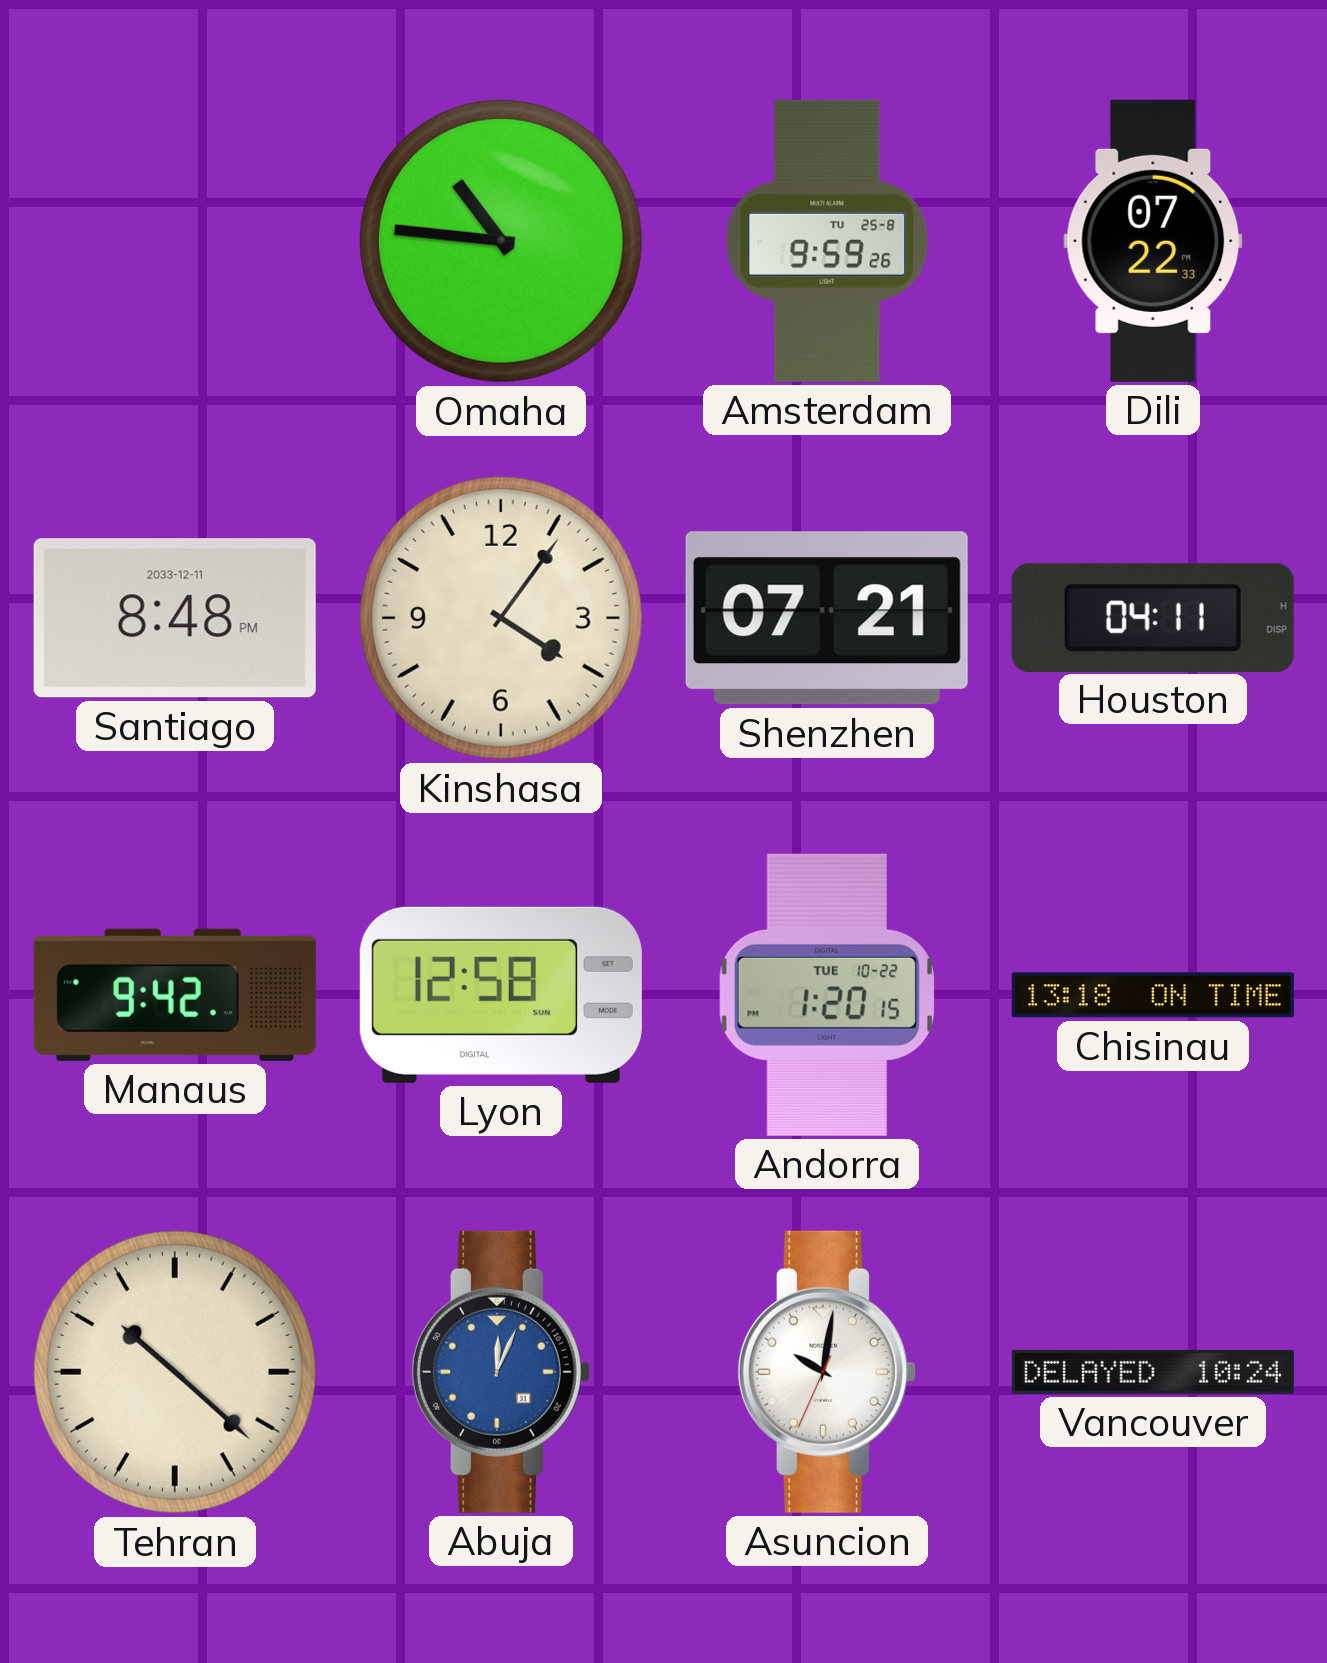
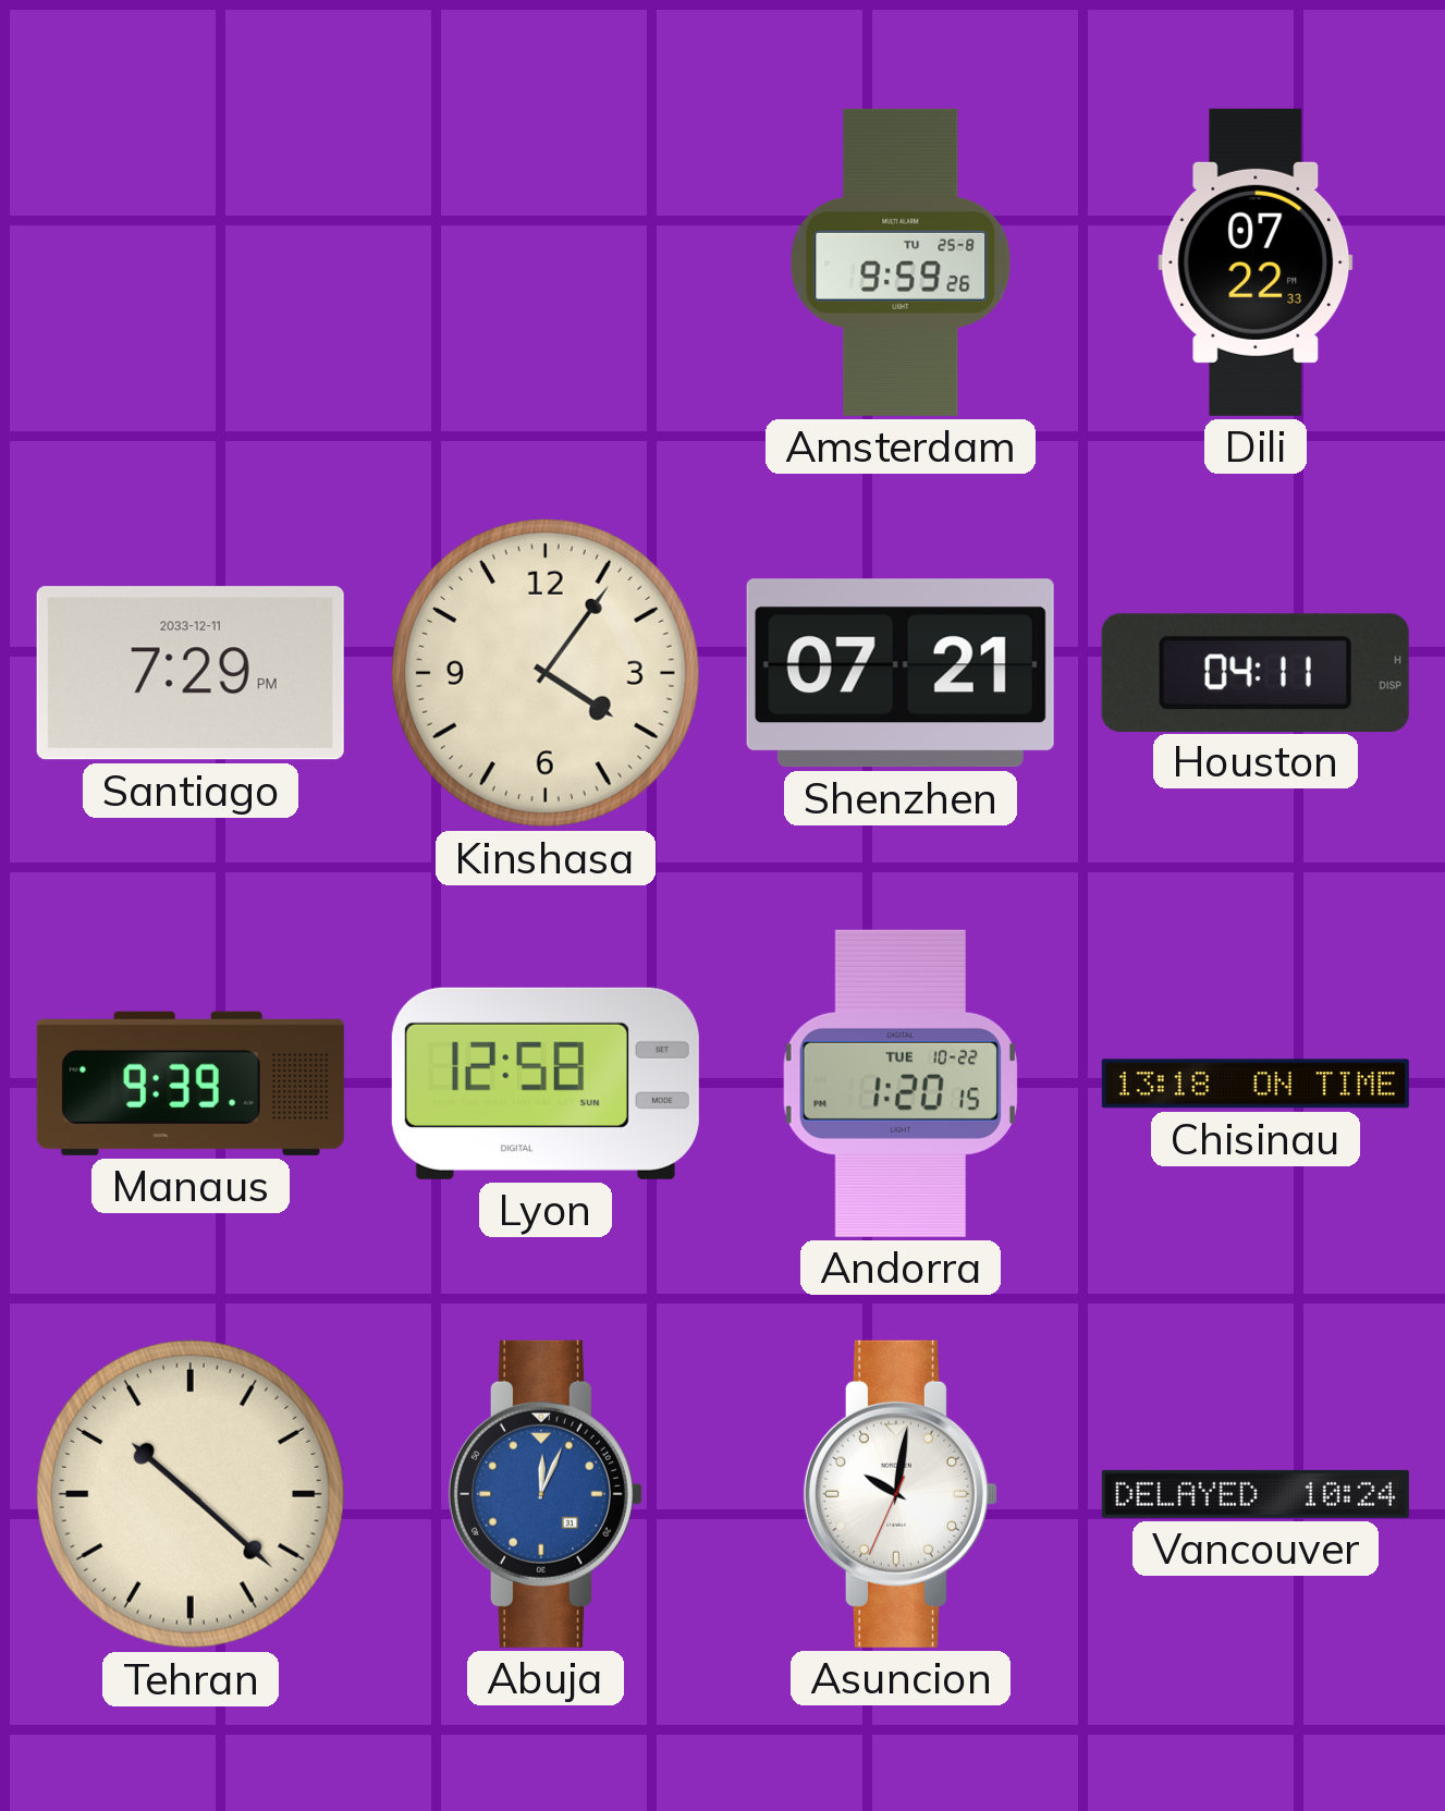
Omaha: 10:46 -> none (501, 241)
Santiago: 8:48 -> 7:29 (191, 673)
Manaus: 9:42 -> 9:39 (191, 1084)
